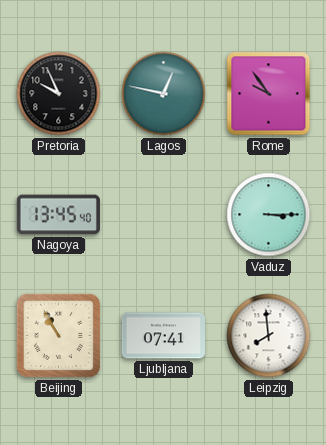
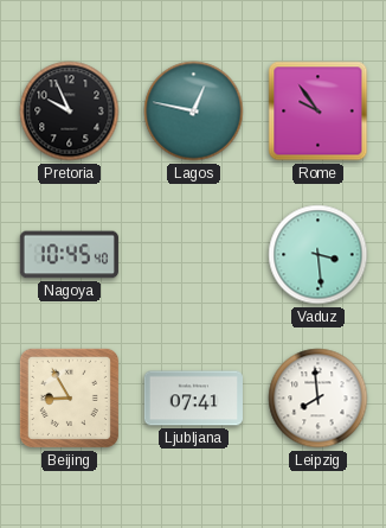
Nagoya: 13:45 -> 10:45 (69, 255)
Vaduz: 3:15 -> 3:29 (319, 255)
Beijing: 10:55 -> 8:55 (69, 397)
